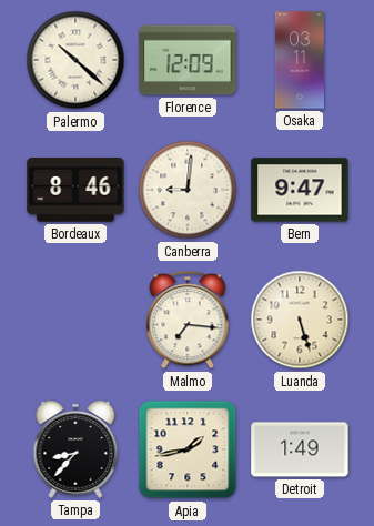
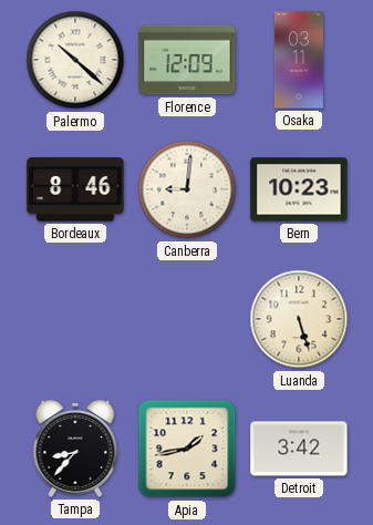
Bern: 9:47 -> 10:23 (299, 189)
Malmo: 7:16 -> none (188, 321)
Detroit: 1:49 -> 3:42 (299, 449)
